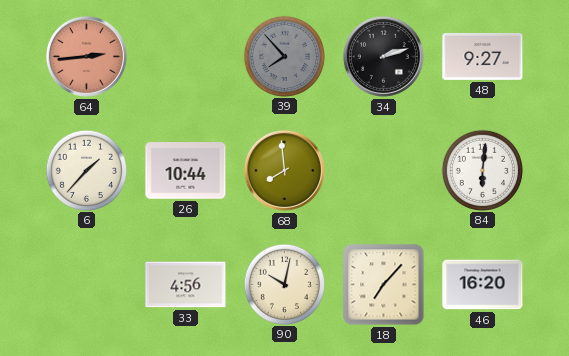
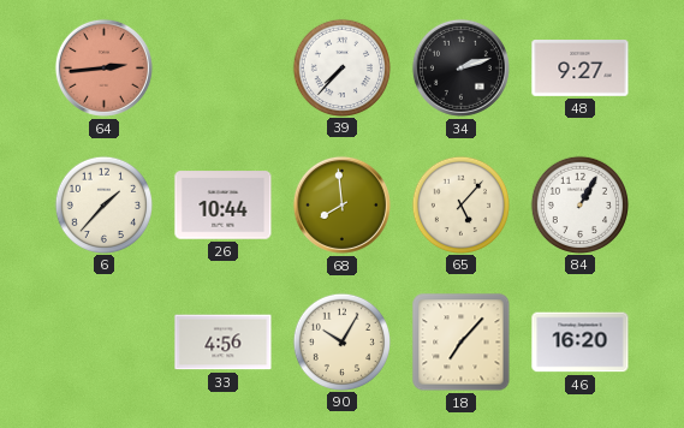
39: 7:53 -> 7:37 (341, 67)
39 dial: grey -> white (341, 67)
65: none -> 5:07 (460, 204)
84: 6:01 -> 1:05 (579, 204)
90: 10:02 -> 10:05 (341, 341)
